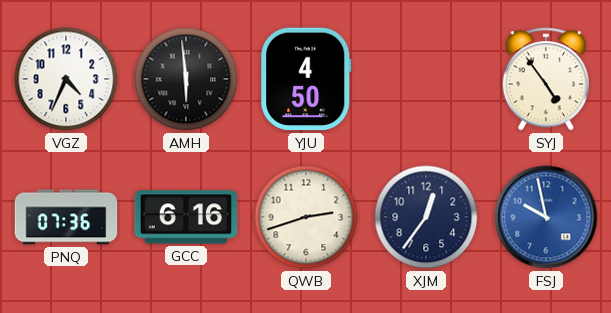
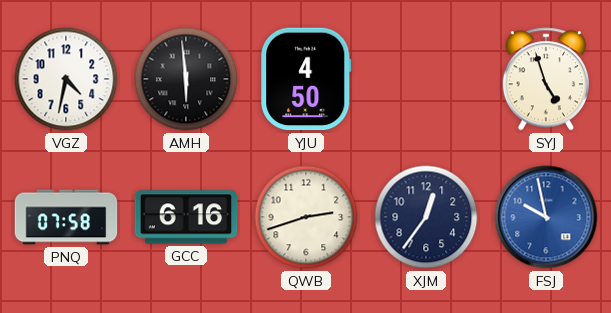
VGZ: 4:34 -> 4:32 (66, 79)
SYJ: 4:54 -> 4:57 (545, 79)
PNQ: 07:36 -> 07:58 (66, 217)
